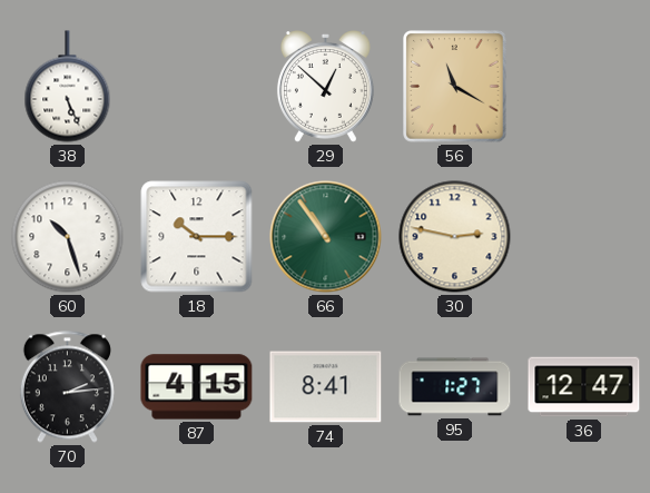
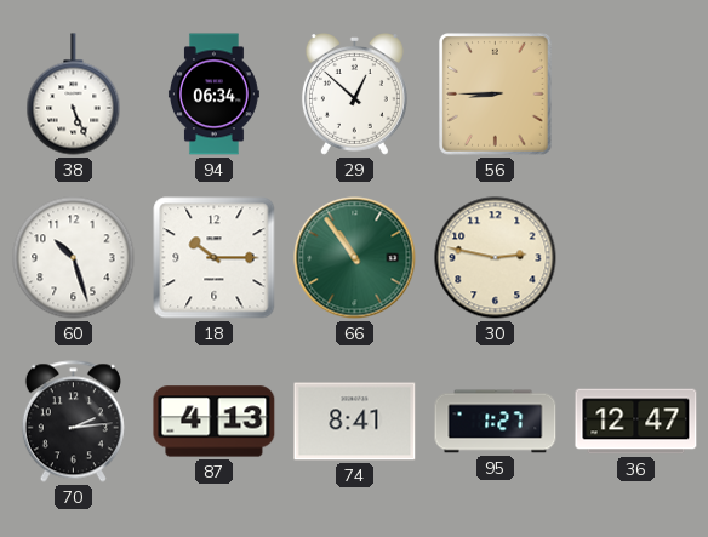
94: none -> 06:34 (213, 95)
56: 11:20 -> 8:45 (496, 95)
87: 4:15 -> 4:13 (215, 422)
